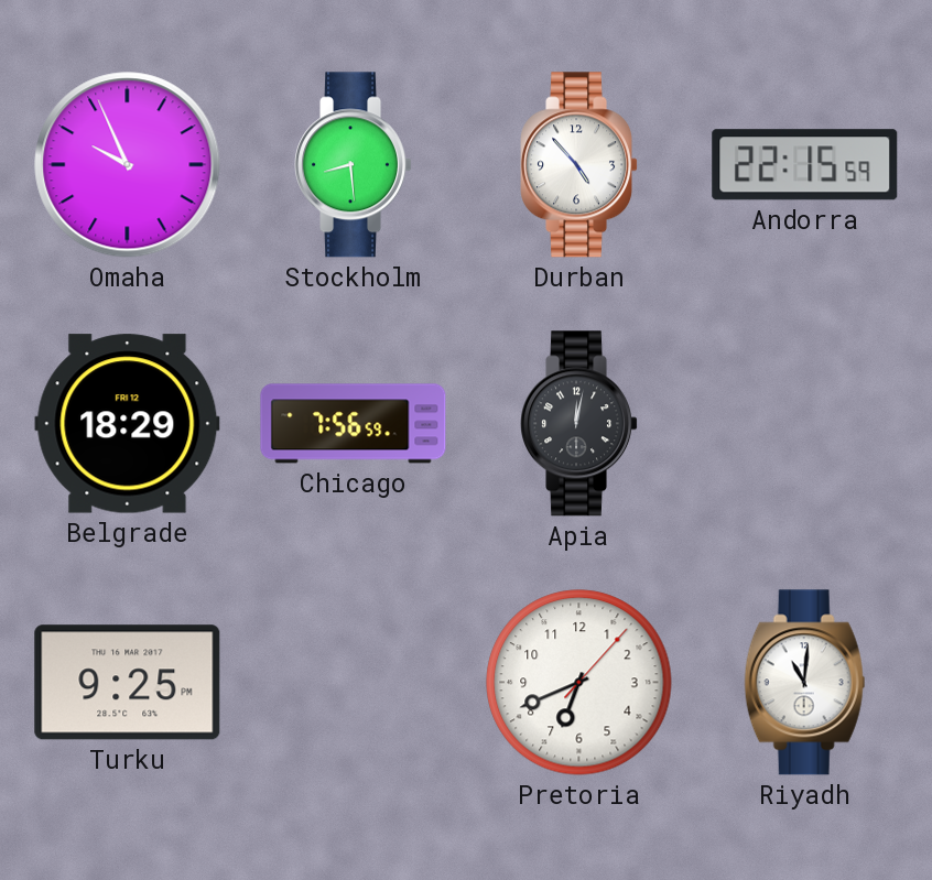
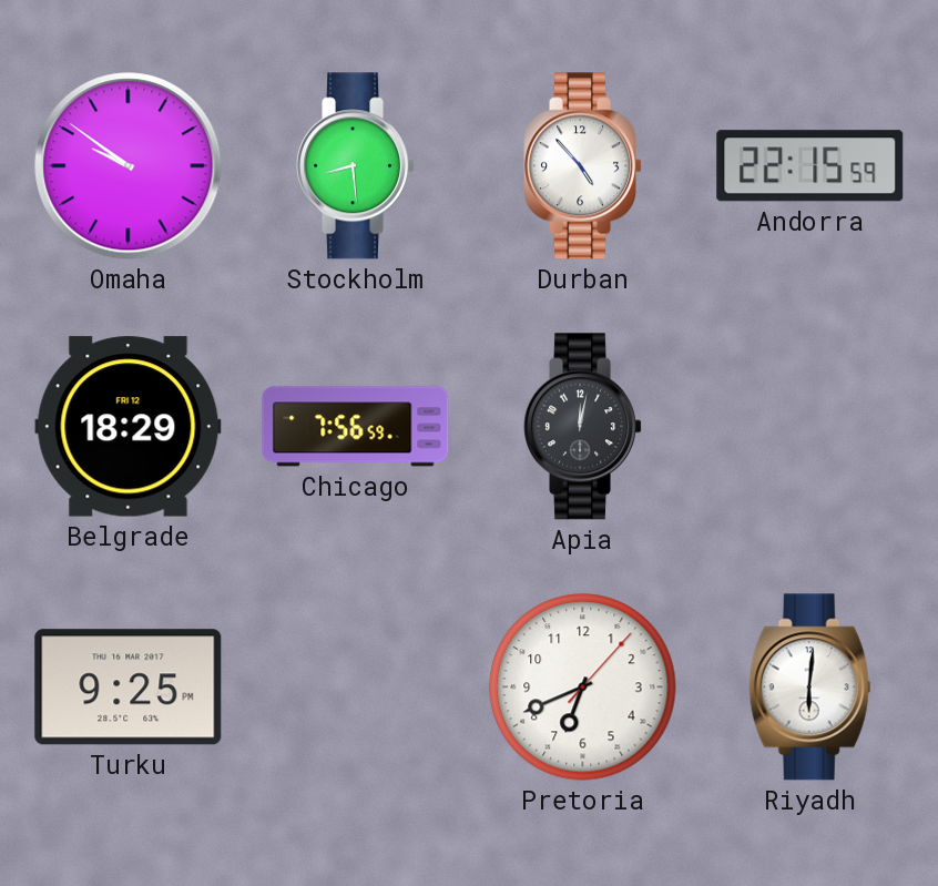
Omaha: 9:56 -> 9:51 (129, 166)
Riyadh: 11:01 -> 6:01 (810, 688)
